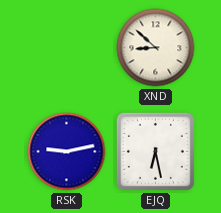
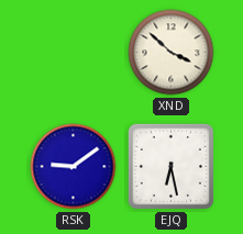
XND: 8:52 -> 3:52 (172, 53)
RSK: 9:13 -> 9:09 (74, 167)
